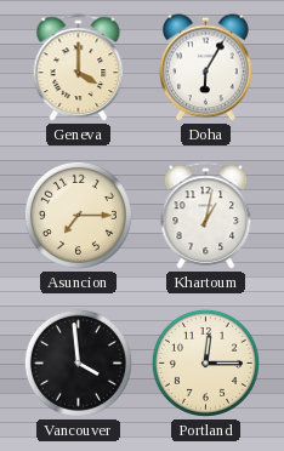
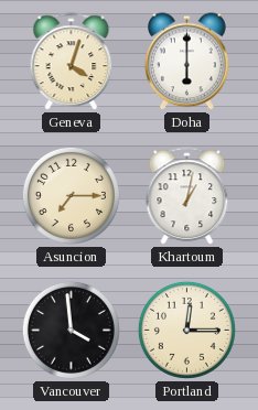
Geneva: 4:00 -> 4:03 (72, 62)
Doha: 6:05 -> 6:00 (187, 62)
